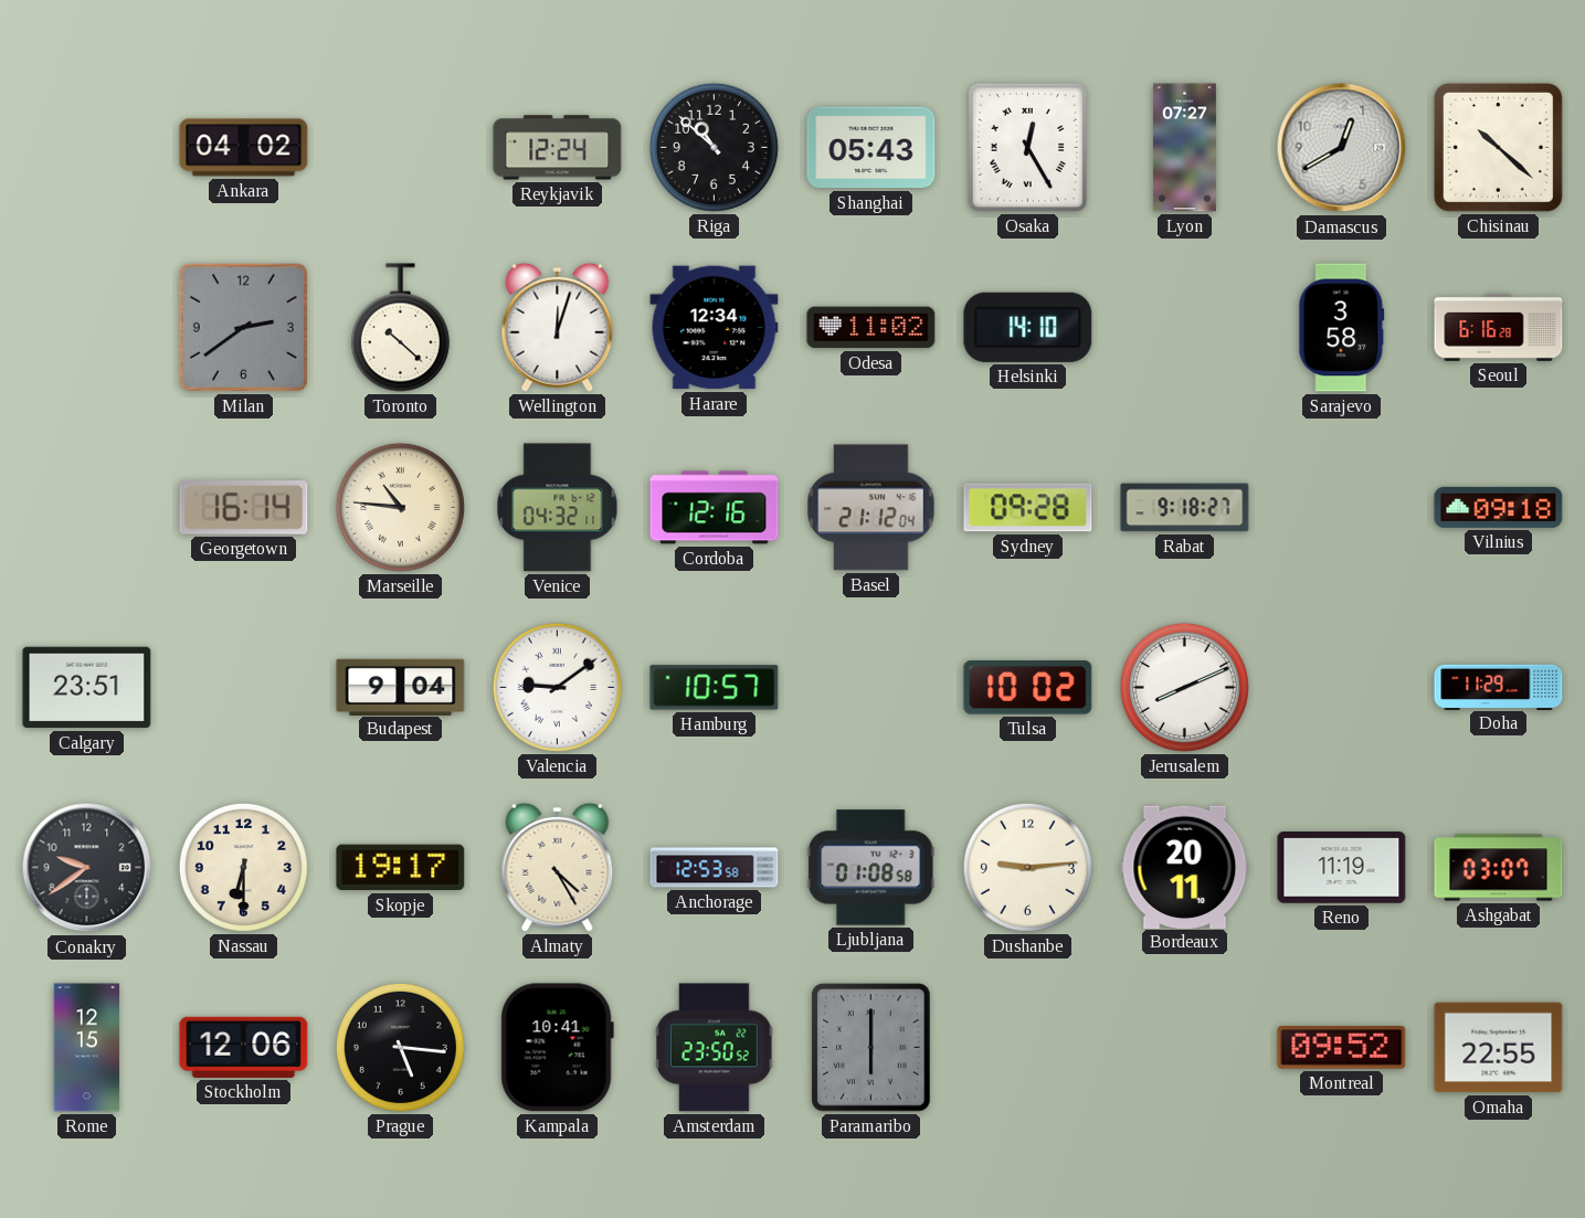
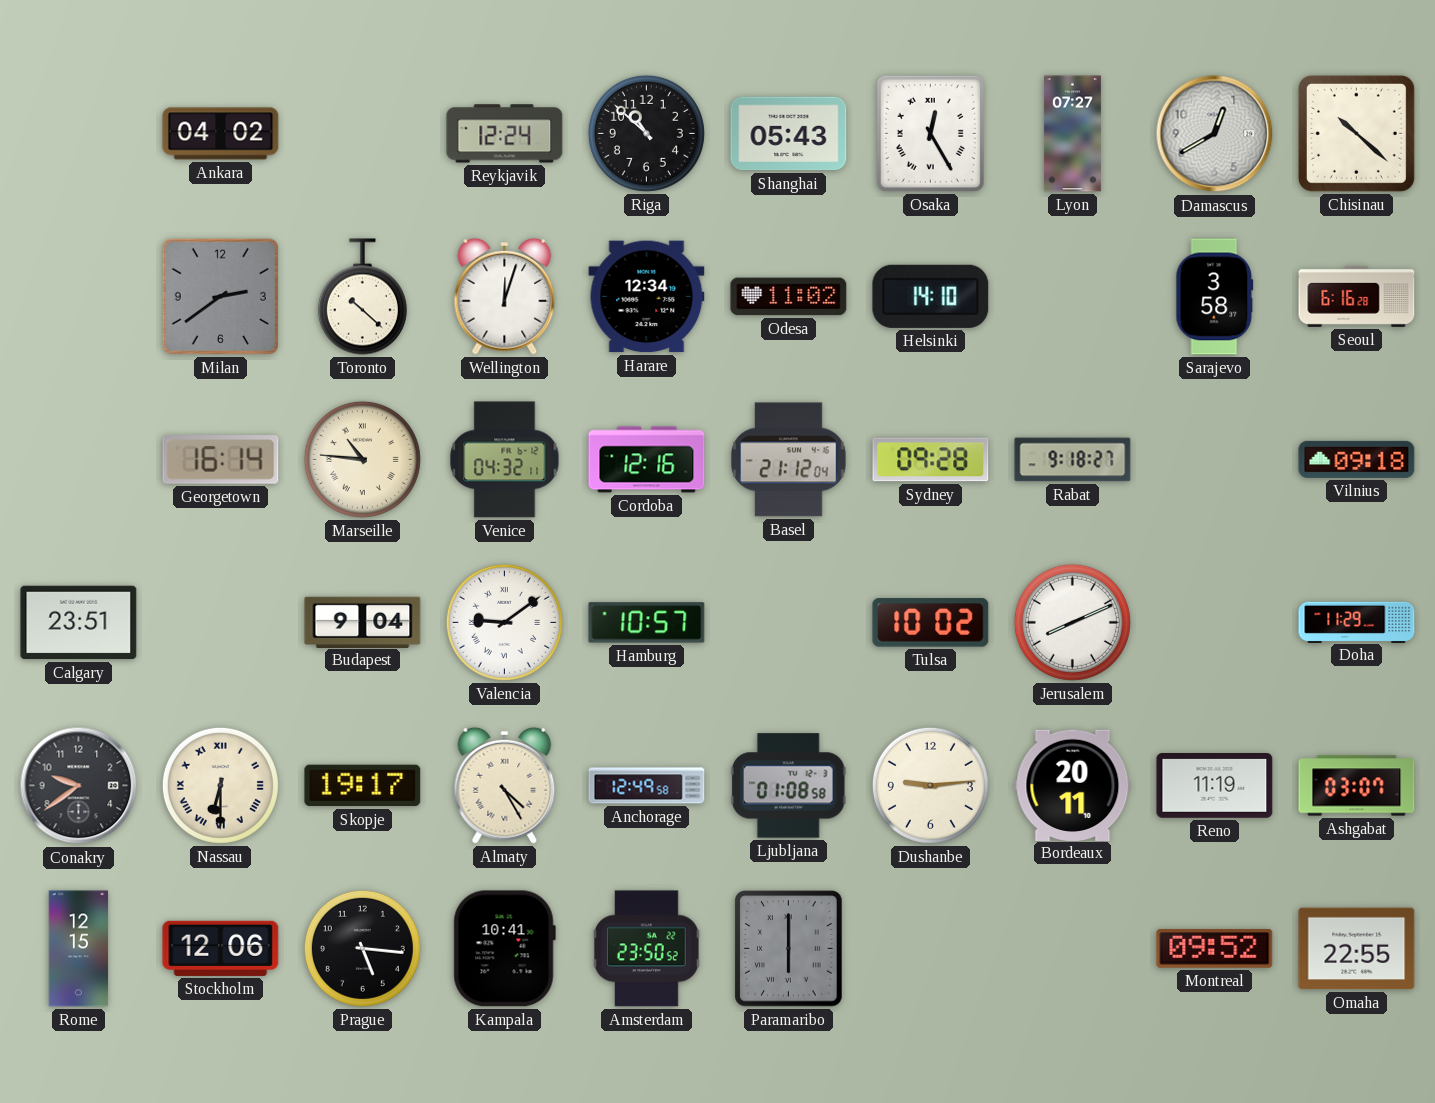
Nassau numerals: Arabic -> Roman (220, 785)
Anchorage: 12:53 -> 12:49 (647, 786)
